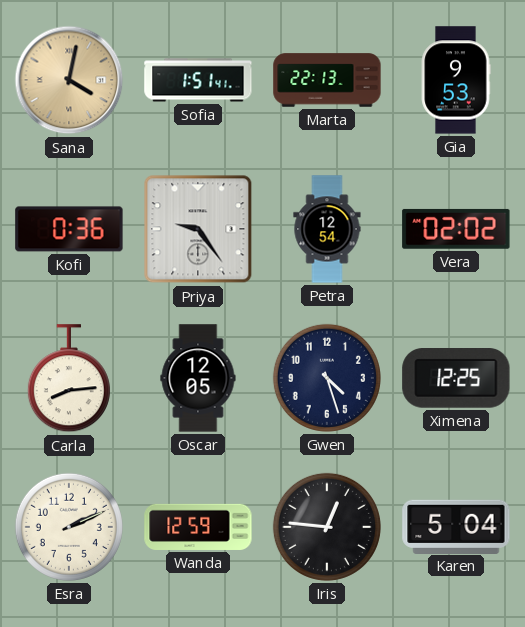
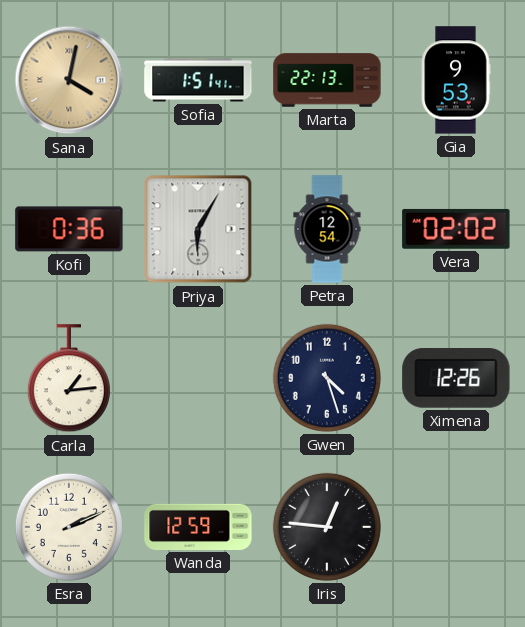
Priya: 9:24 -> 6:05 (198, 229)
Carla: 8:14 -> 1:14 (69, 379)
Oscar: 12:05 -> none (198, 378)
Ximena: 12:25 -> 12:26 (456, 379)
Karen: 5:04 -> none (456, 526)
